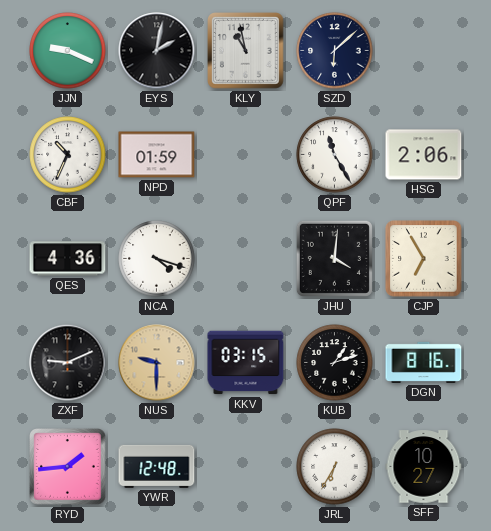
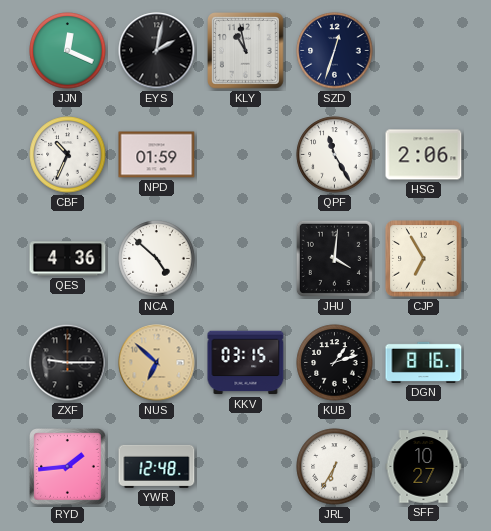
JJN: 9:19 -> 12:19 (68, 51)
SZD: 6:08 -> 12:33 (335, 51)
NCA: 4:18 -> 4:52 (157, 259)
ZXF: 9:11 -> 9:15 (68, 363)
NUS: 9:30 -> 6:52 (157, 363)
